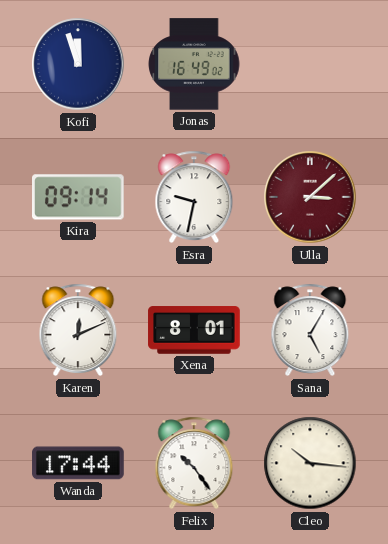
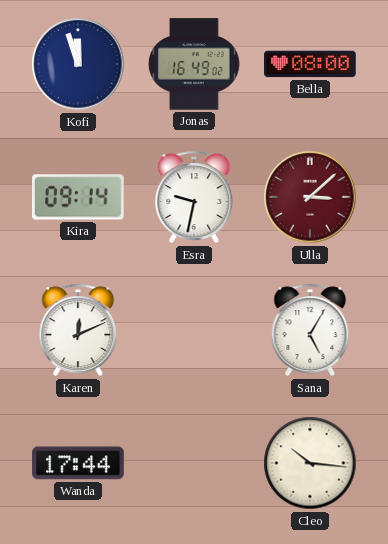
Bella: none -> 08:00 (310, 64)
Xena: 8:01 -> none (194, 330)
Felix: 10:24 -> none (194, 463)
